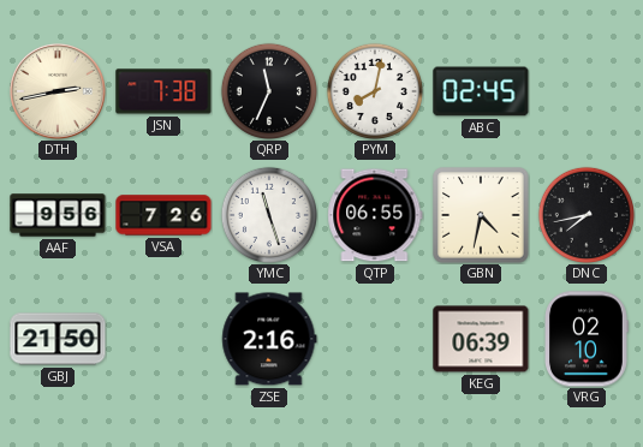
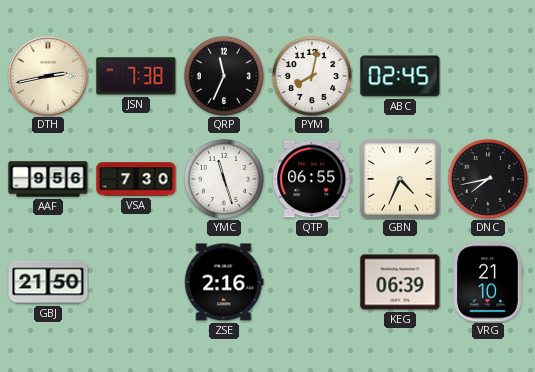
VSA: 7:26 -> 7:30 (136, 179)
GBN: 4:32 -> 4:34 (400, 179)
VRG: 02:10 -> 21:10 (488, 282)
